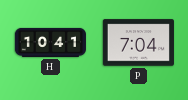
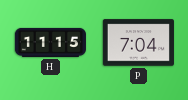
H: 10:41 -> 11:15 (50, 42)
